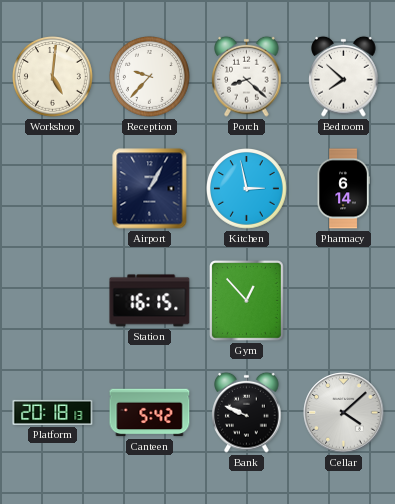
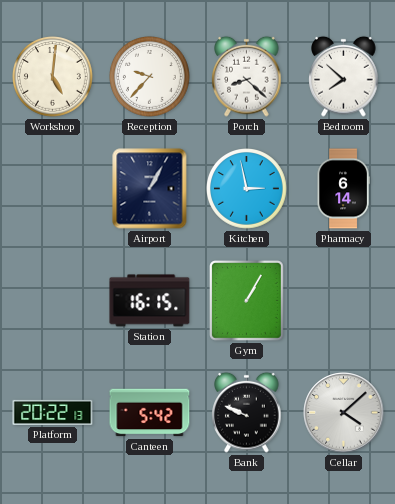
Gym: 12:53 -> 1:05 (247, 301)
Platform: 20:18 -> 20:22 (53, 412)
